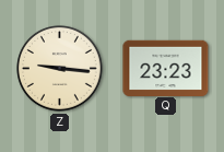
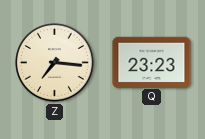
Z: 9:16 -> 7:16 (55, 63)
